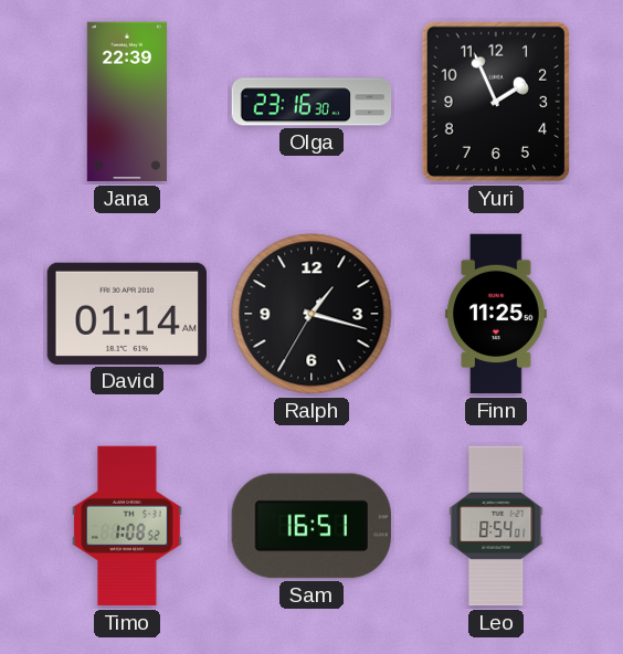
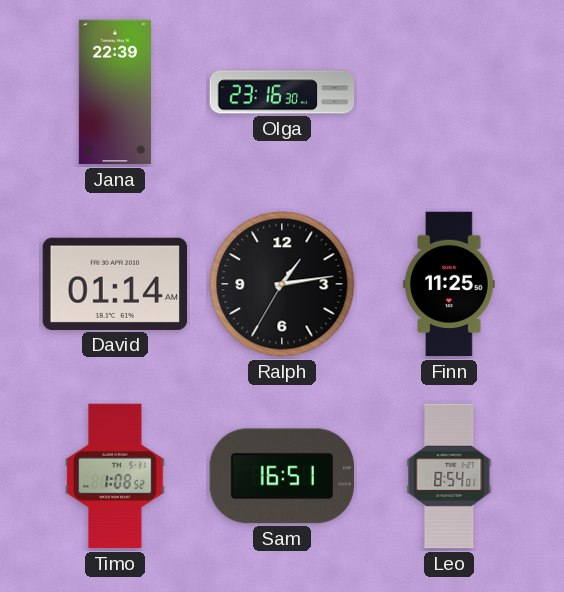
Yuri: 1:56 -> none (495, 102)
Ralph: 1:17 -> 1:13 (282, 284)
